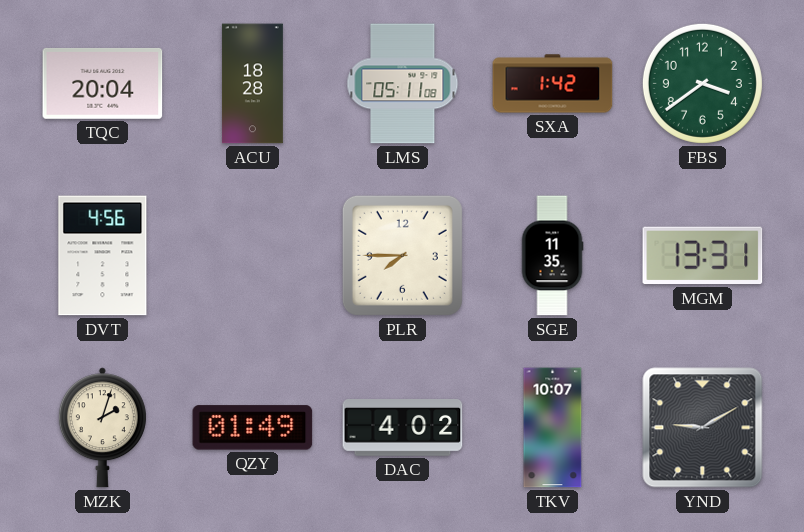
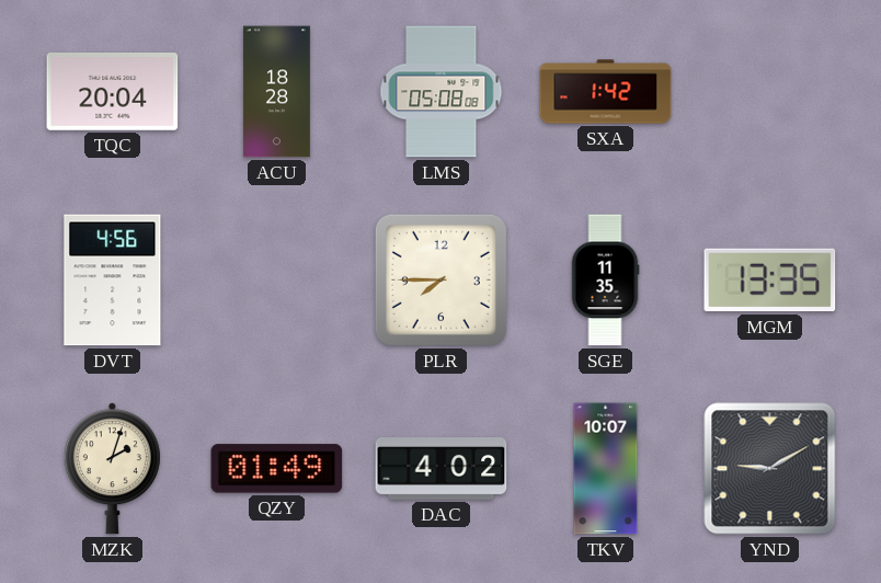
LMS: 05:11 -> 05:08 (442, 92)
FBS: 3:39 -> none (702, 83)
MGM: 13:31 -> 13:35 (770, 281)
